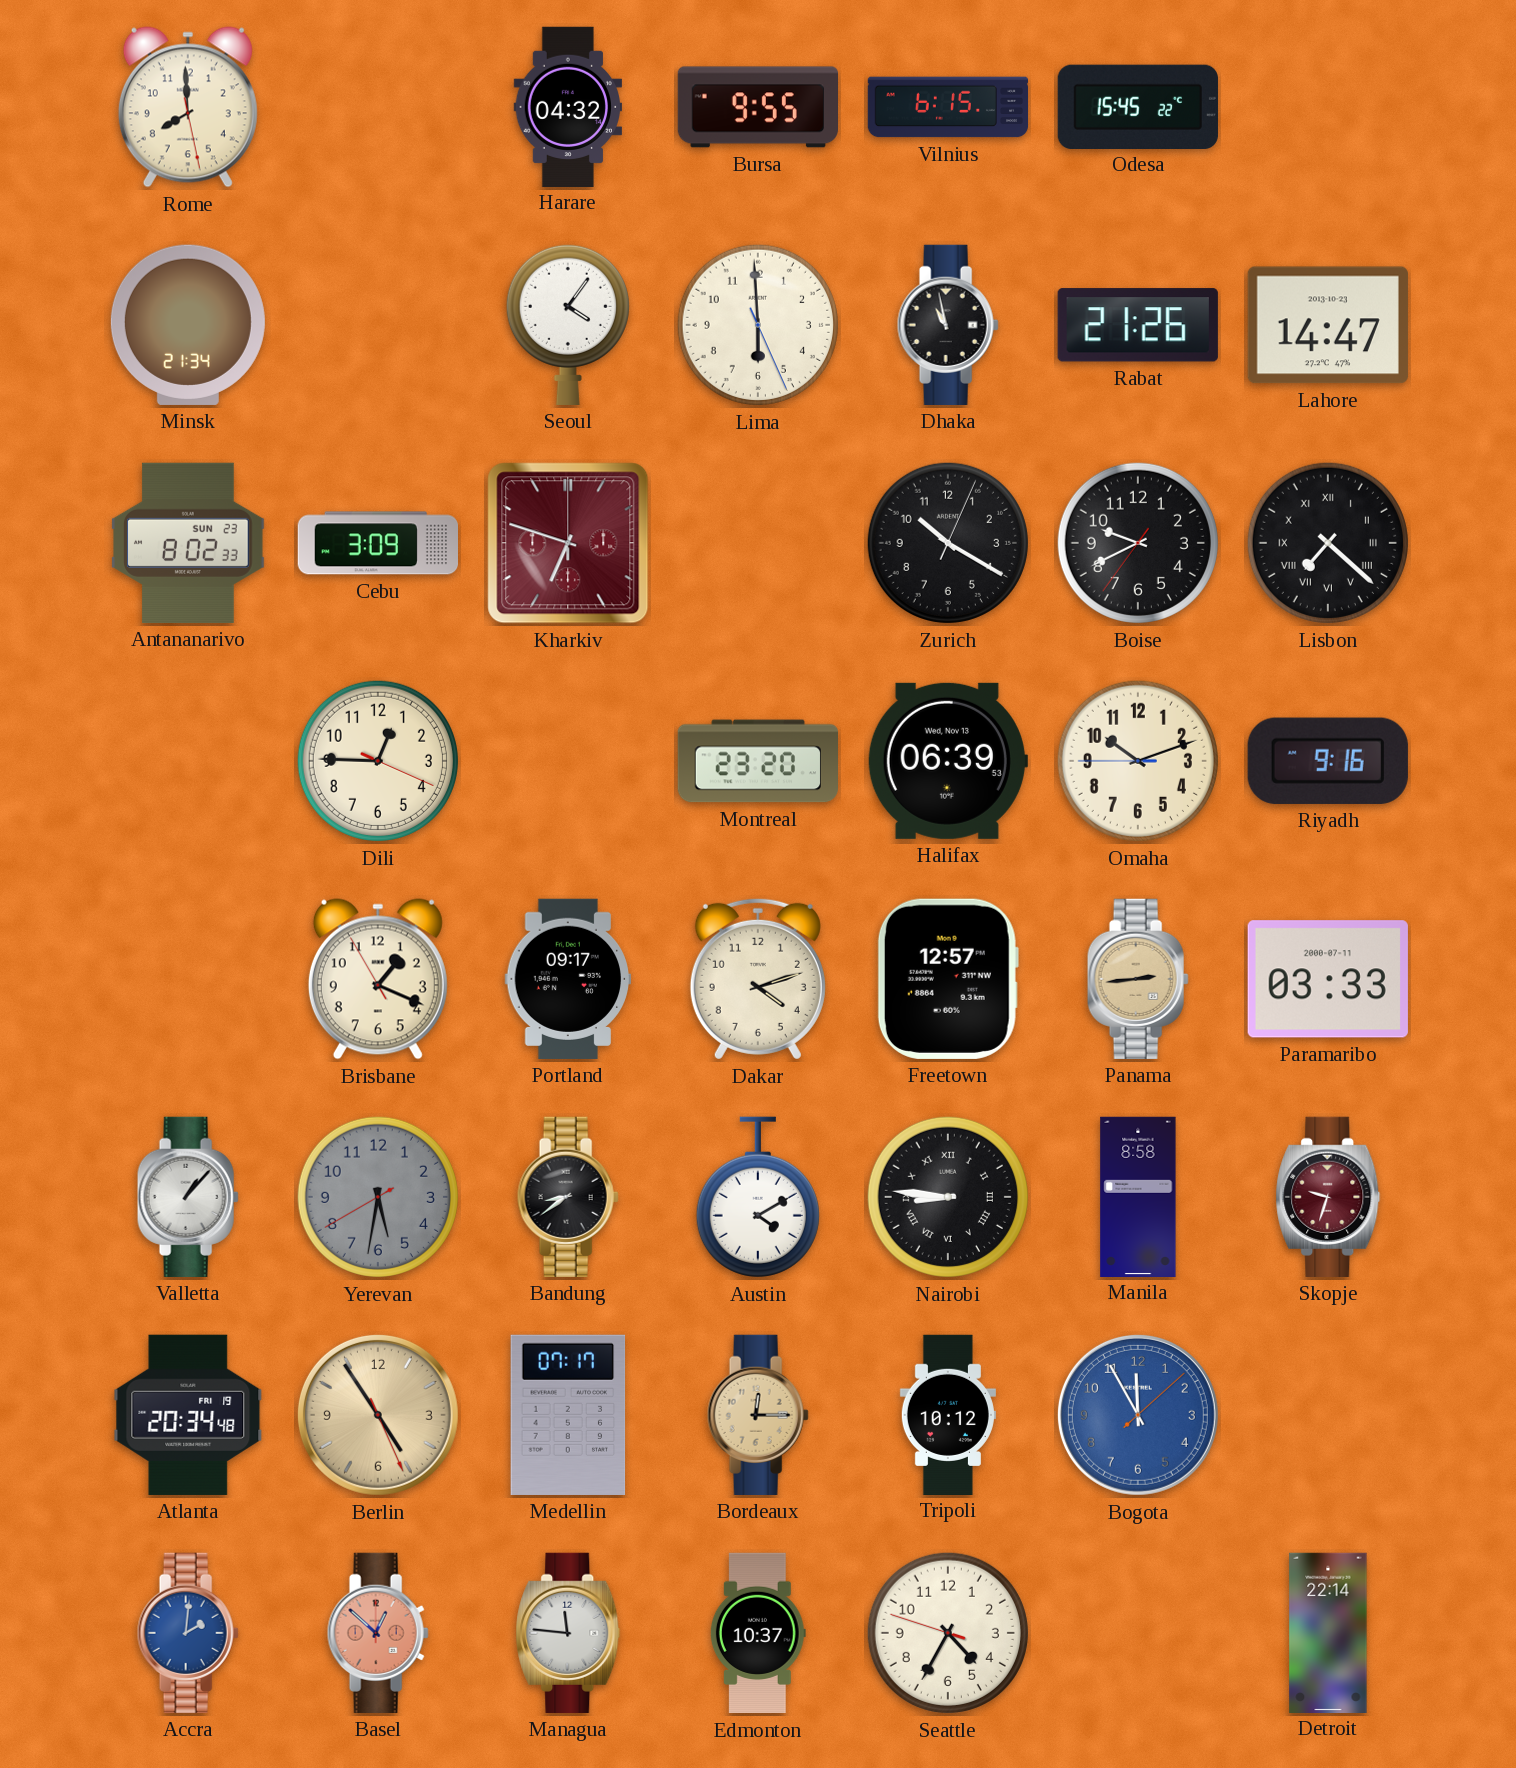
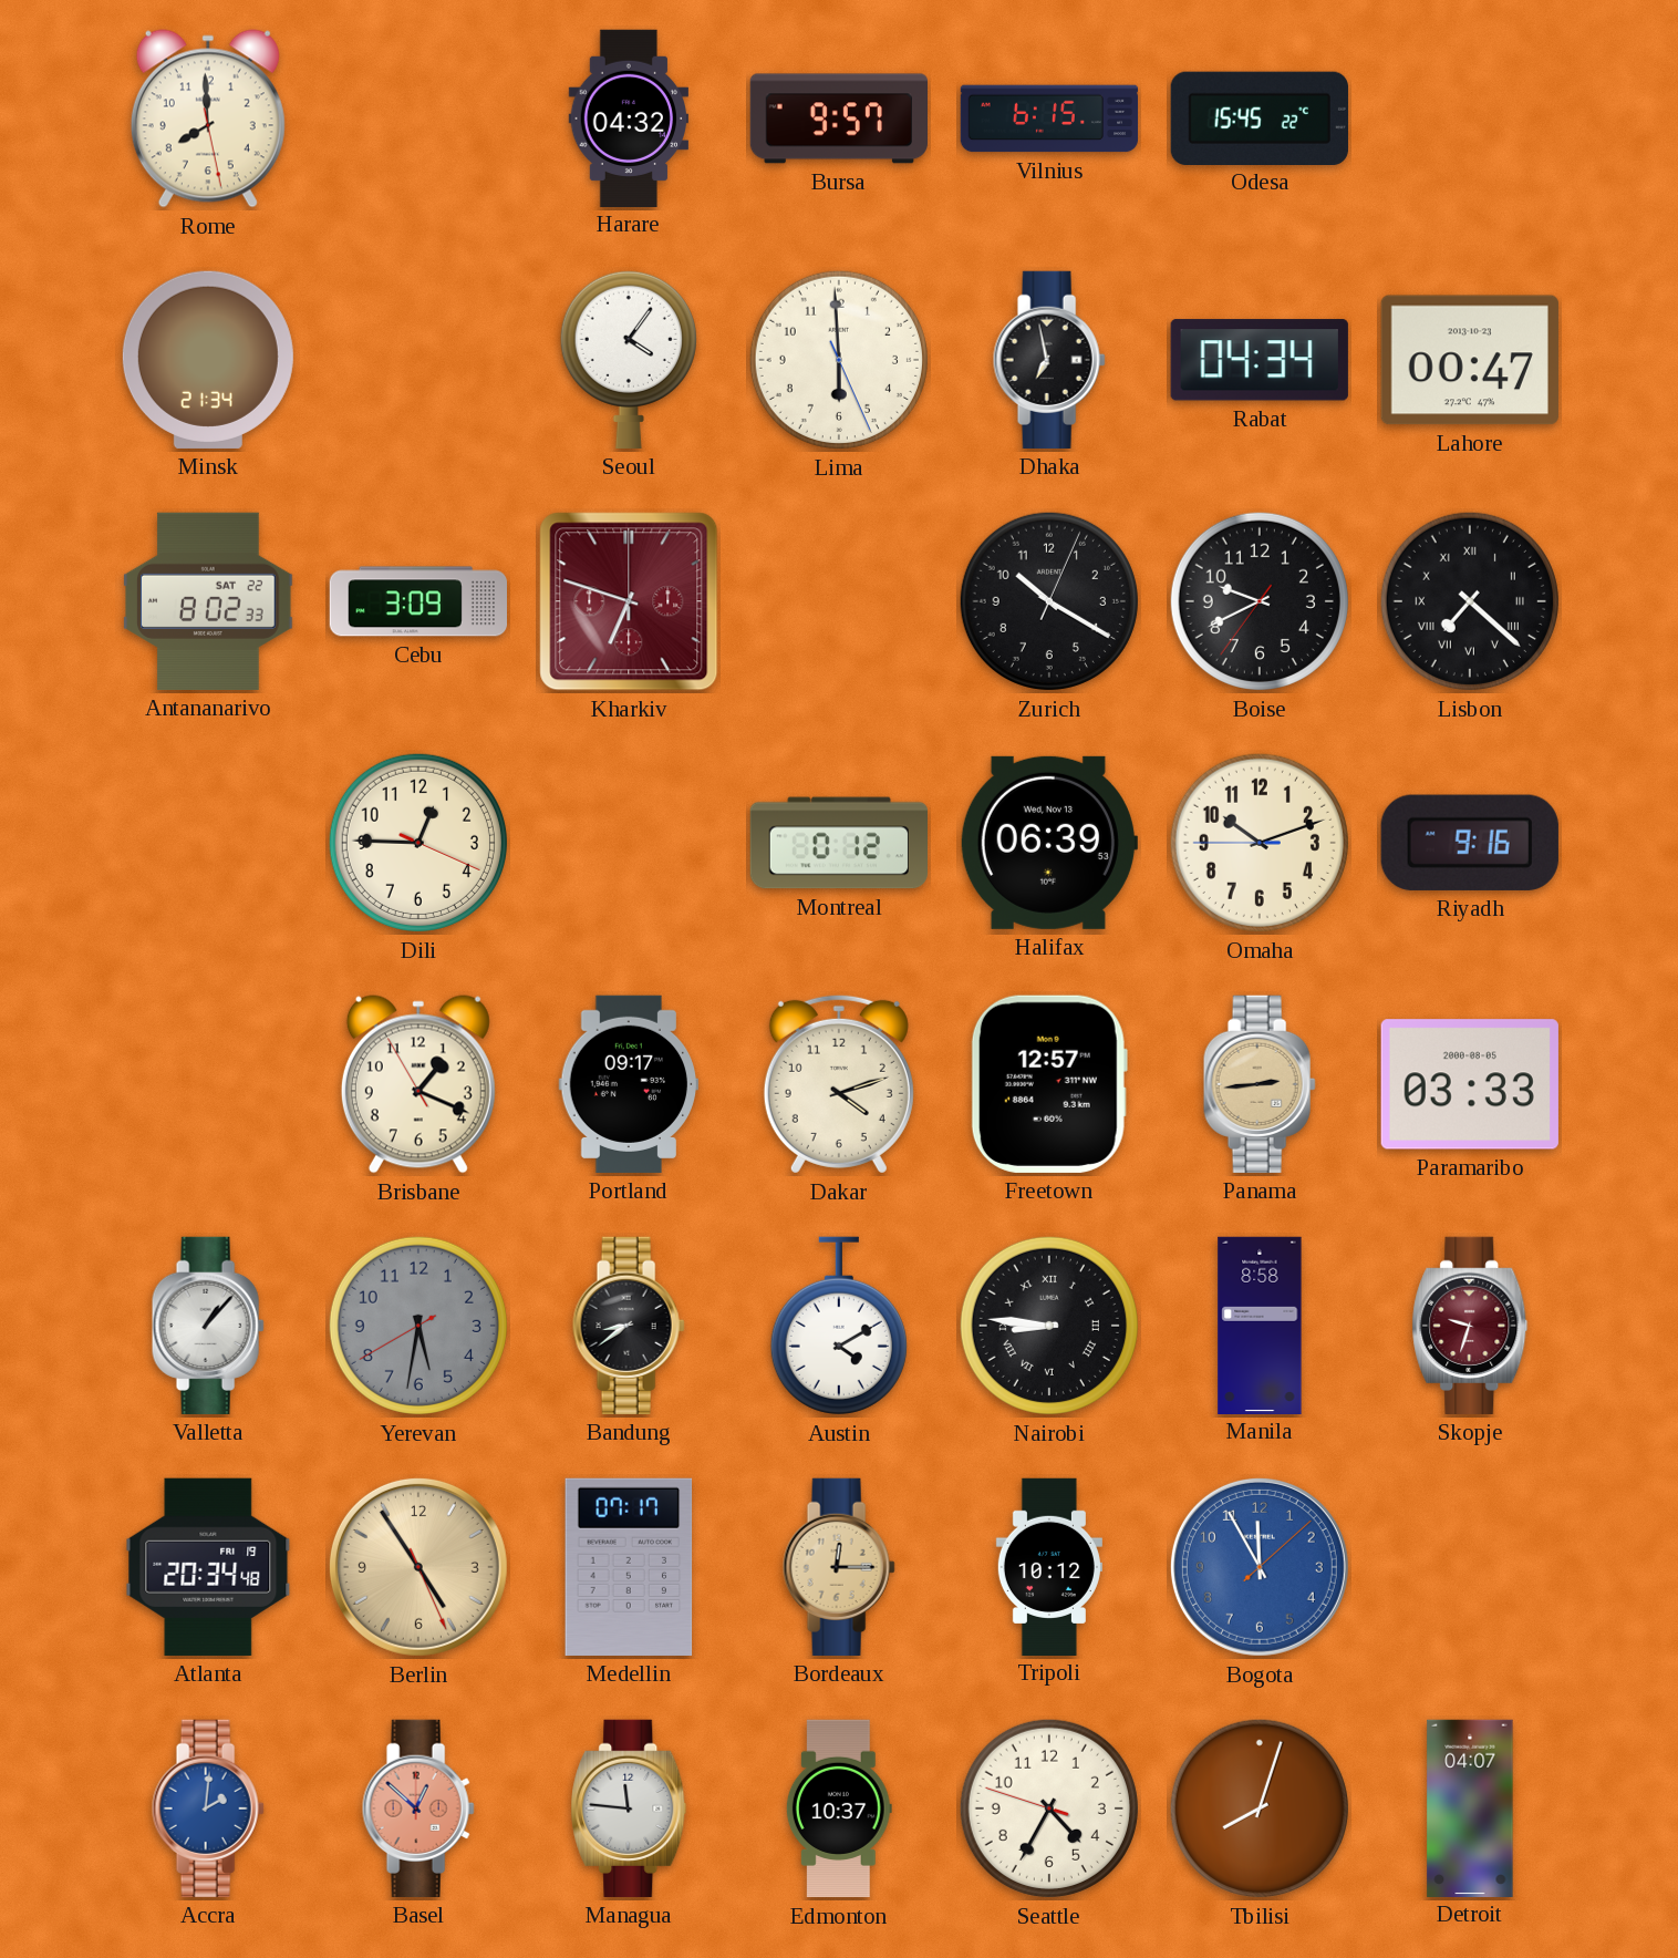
Bursa: 9:55 -> 9:57 (838, 118)
Dhaka: 10:58 -> 6:58 (1049, 360)
Rabat: 21:26 -> 04:34 (1260, 360)
Lahore: 14:47 -> 00:47 (1470, 360)
Antananarivo date: SUN 23 -> SAT 22 (208, 601)
Montreal: 23:20 -> 0:12 (838, 843)
Paramaribo date: 2000-07-11 -> 2000-08-05 (1470, 1084)
Tbilisi: none -> 8:03 (1260, 1808)
Detroit: 22:14 -> 04:07 (1470, 1807)
